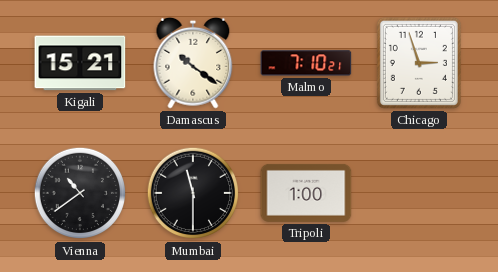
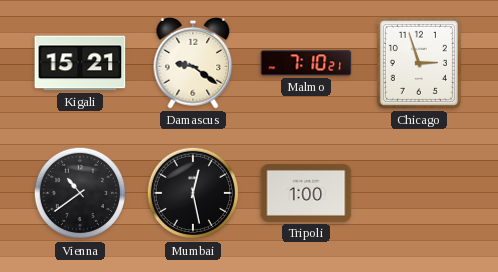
Damascus: 10:21 -> 9:21 (193, 63)
Mumbai: 11:30 -> 12:28 (193, 193)
